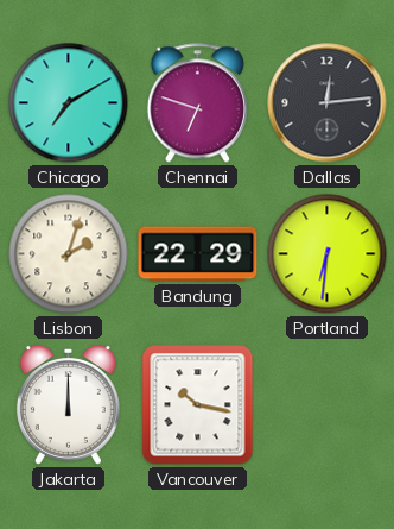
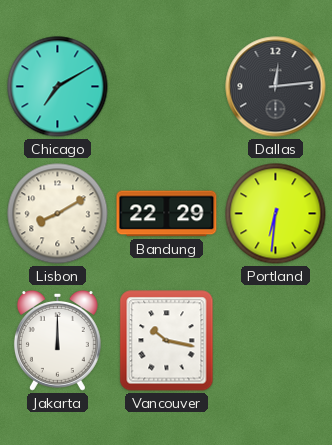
Chennai: 6:48 -> none (197, 103)
Lisbon: 2:03 -> 8:10 (58, 214)
